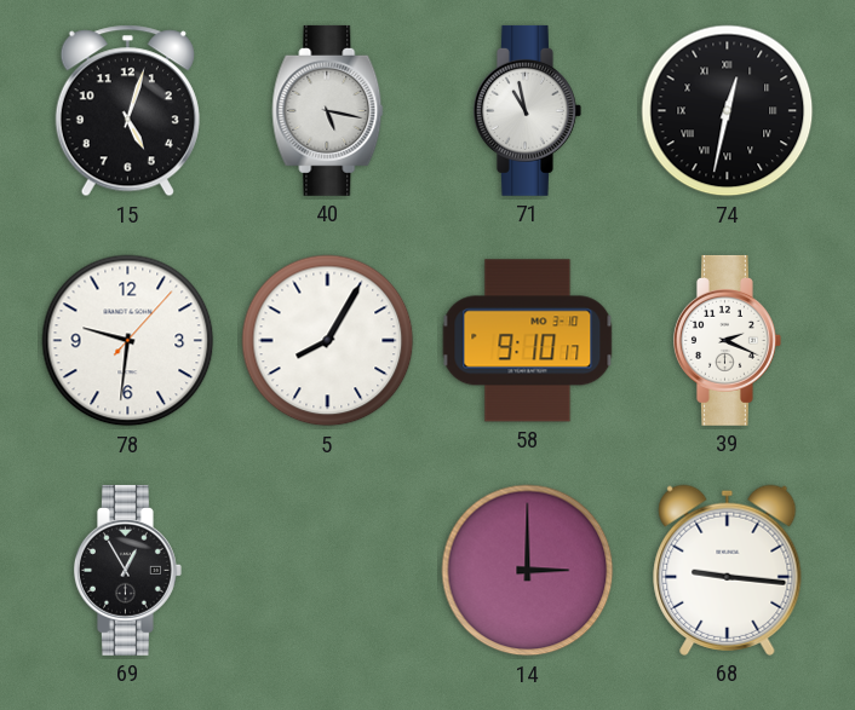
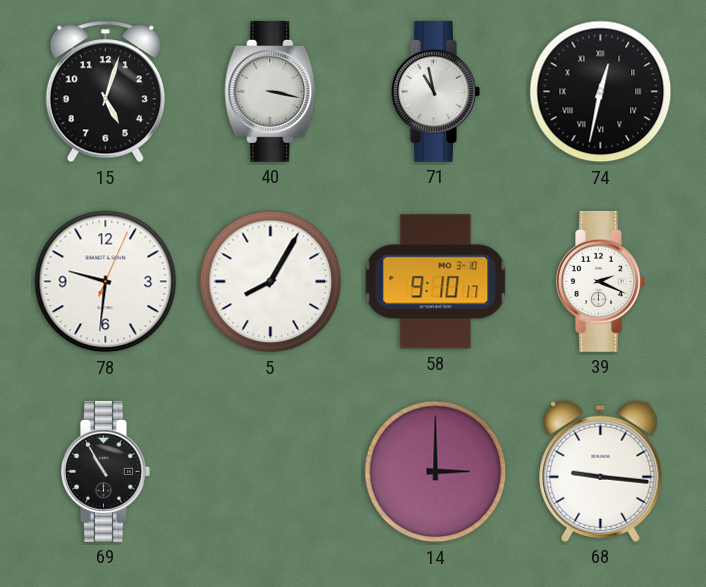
40: 5:17 -> 3:17 (271, 91)
78: 9:31:07 -> 9:31:04 (106, 282)
69: 12:55 -> 10:55 (106, 471)
